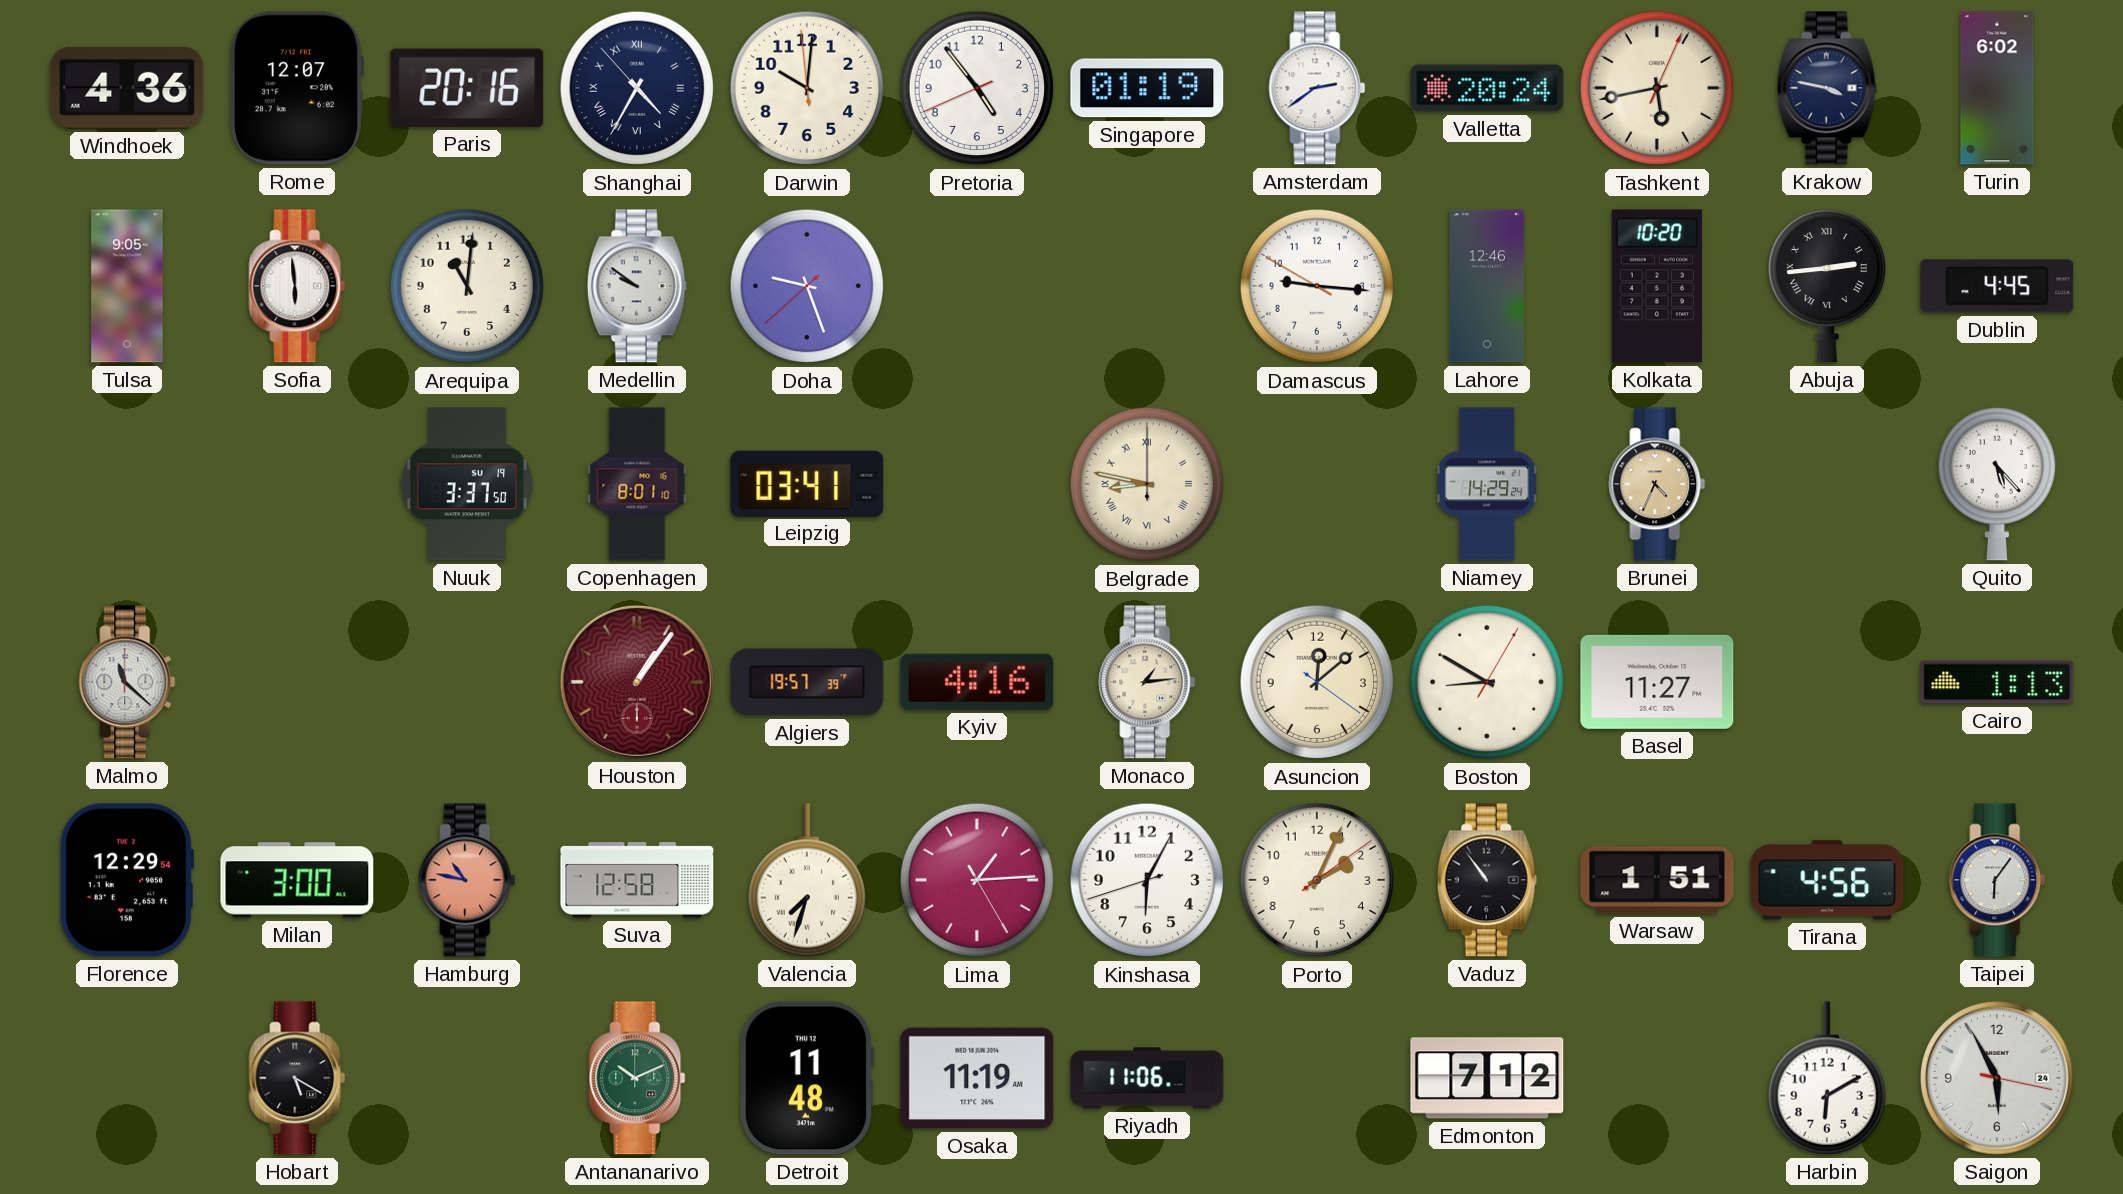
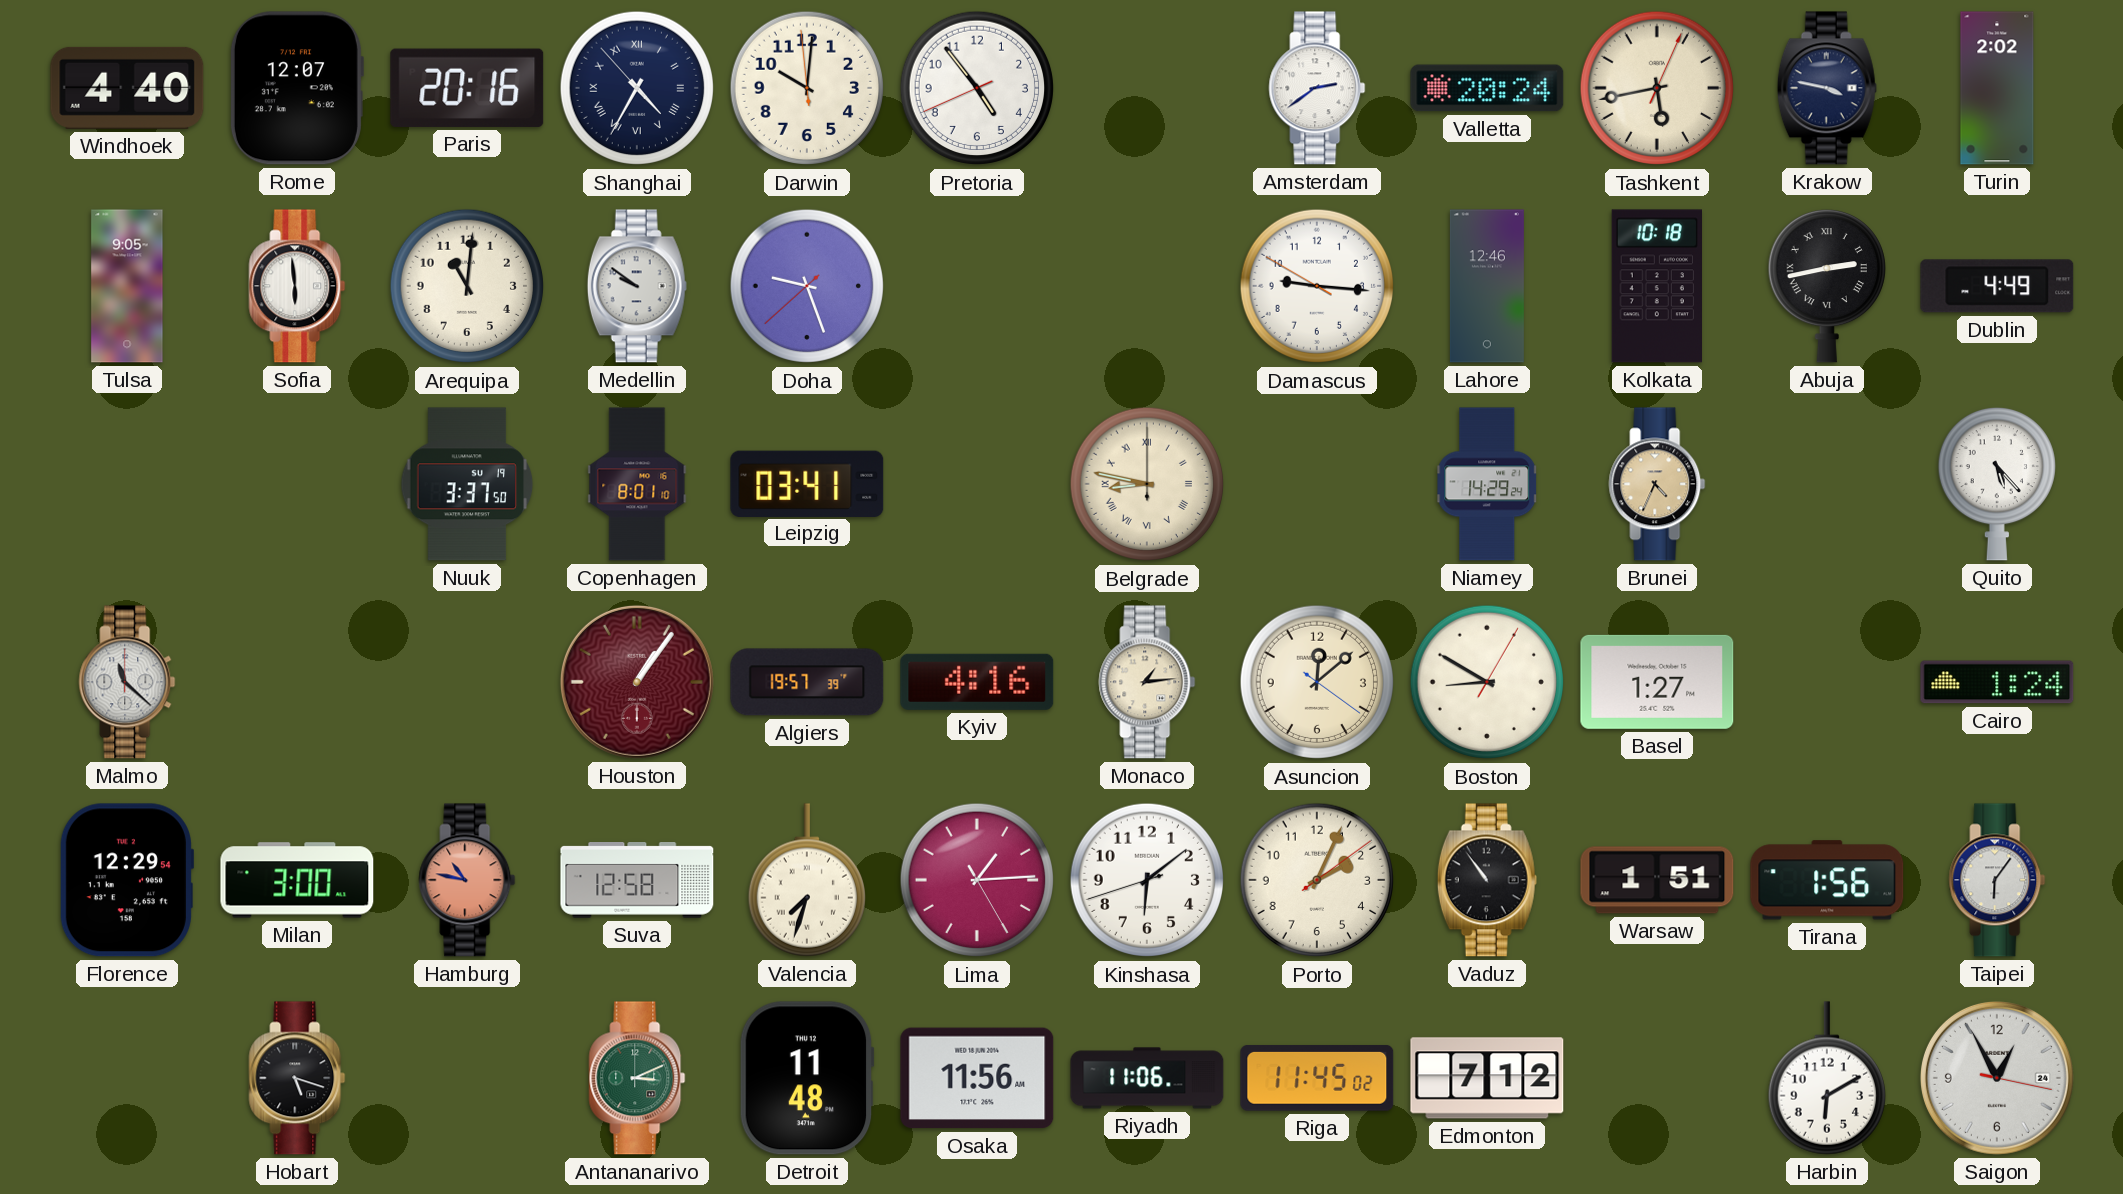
Windhoek: 4:36 -> 4:40 (127, 88)
Singapore: 01:19 -> none (1147, 88)
Turin: 6:02 -> 2:02 (1997, 88)
Kolkata: 10:20 -> 10:18 (1656, 286)
Abuja: 2:44 -> 2:43 (1827, 286)
Dublin: 4:45 -> 4:49 (1997, 286)
Basel: 11:27 -> 1:27 (1657, 682)
Cairo: 1:13 -> 1:24 (1997, 682)
Kinshasa: 6:04 -> 6:08 (1147, 880)
Tirana: 4:56 -> 1:56 (1827, 880)
Hobart: 5:20 -> 5:18 (297, 1078)
Antananarivo: 10:11 -> 3:11 (637, 1078)
Osaka: 11:19 -> 11:56 (977, 1078)
Riga: none -> 11:45 (1317, 1078)
Saigon: 5:55 -> 12:55 (1997, 1078)
